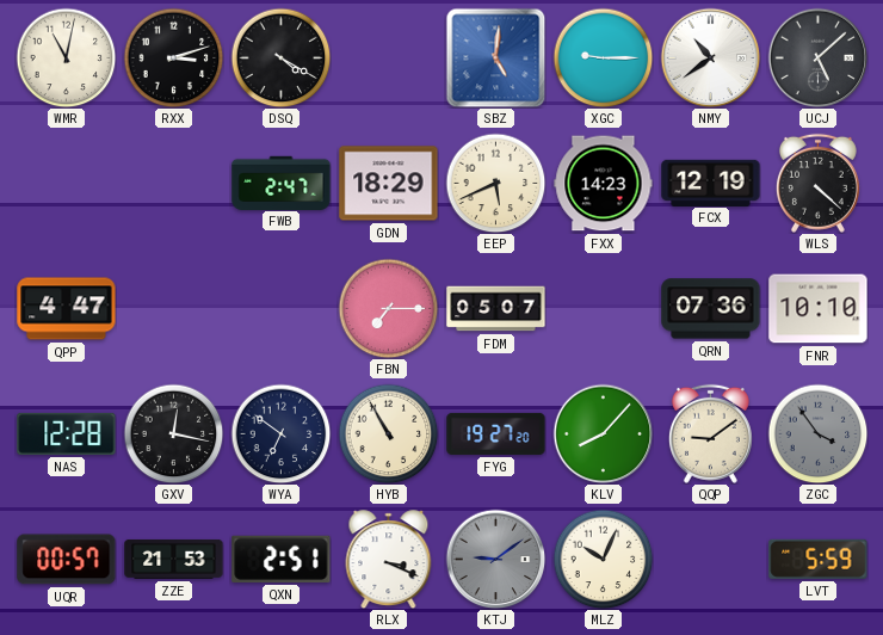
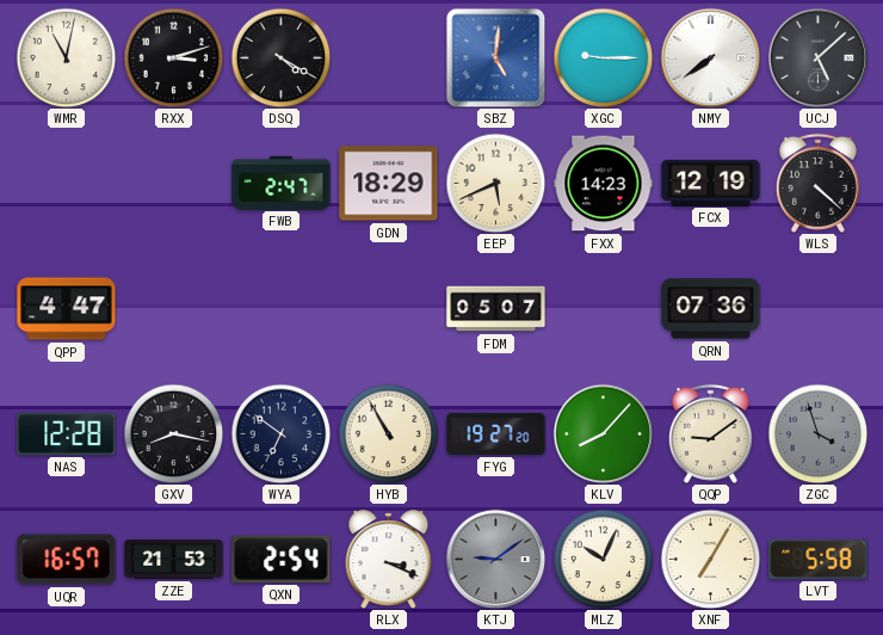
NMY: 10:39 -> 7:39 (710, 57)
FBN: 7:15 -> none (388, 308)
FNR: 10:10 -> none (819, 309)
GXV: 12:17 -> 8:17 (173, 433)
ZGC: 3:54 -> 3:57 (817, 433)
UQR: 00:57 -> 16:57 (67, 560)
QXN: 2:51 -> 2:54 (282, 559)
XNF: none -> 7:05 (710, 559)
LVT: 5:59 -> 5:58 (819, 559)
